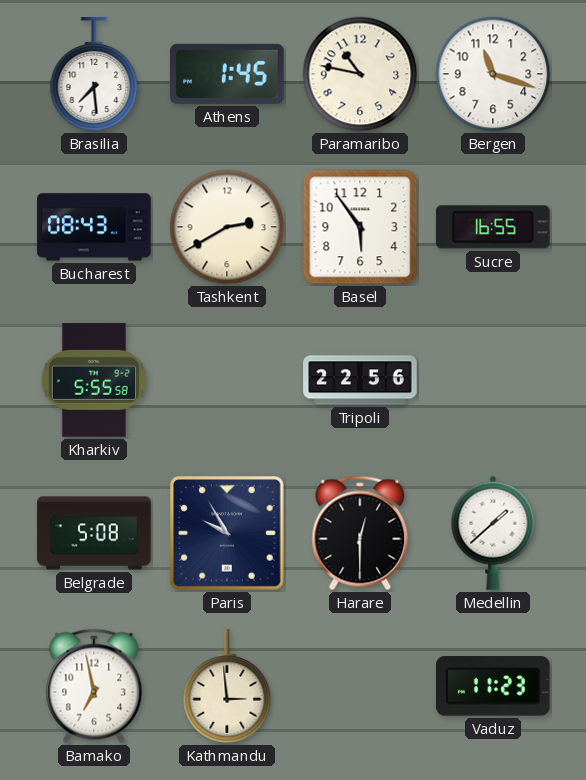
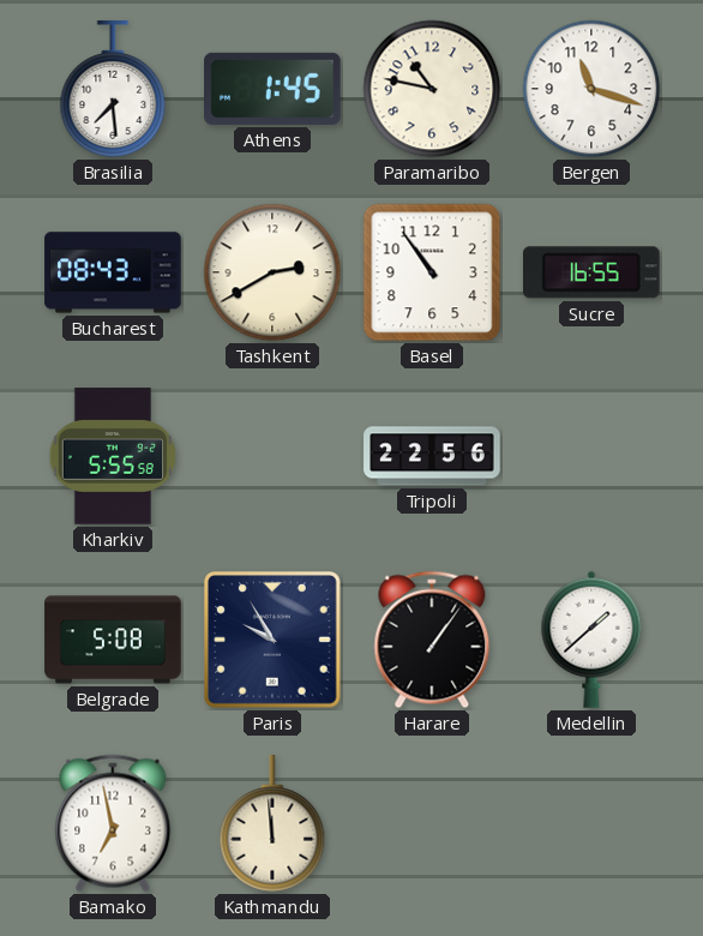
Basel: 5:54 -> 10:54 (432, 272)
Harare: 12:30 -> 1:06 (432, 640)
Kathmandu: 2:59 -> 11:59 (272, 823)
Vaduz: 11:23 -> none (494, 686)
